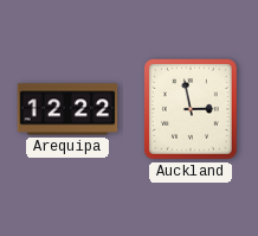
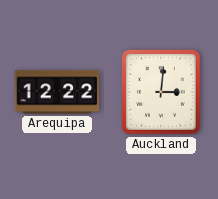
Auckland: 2:58 -> 3:01 (162, 93)
